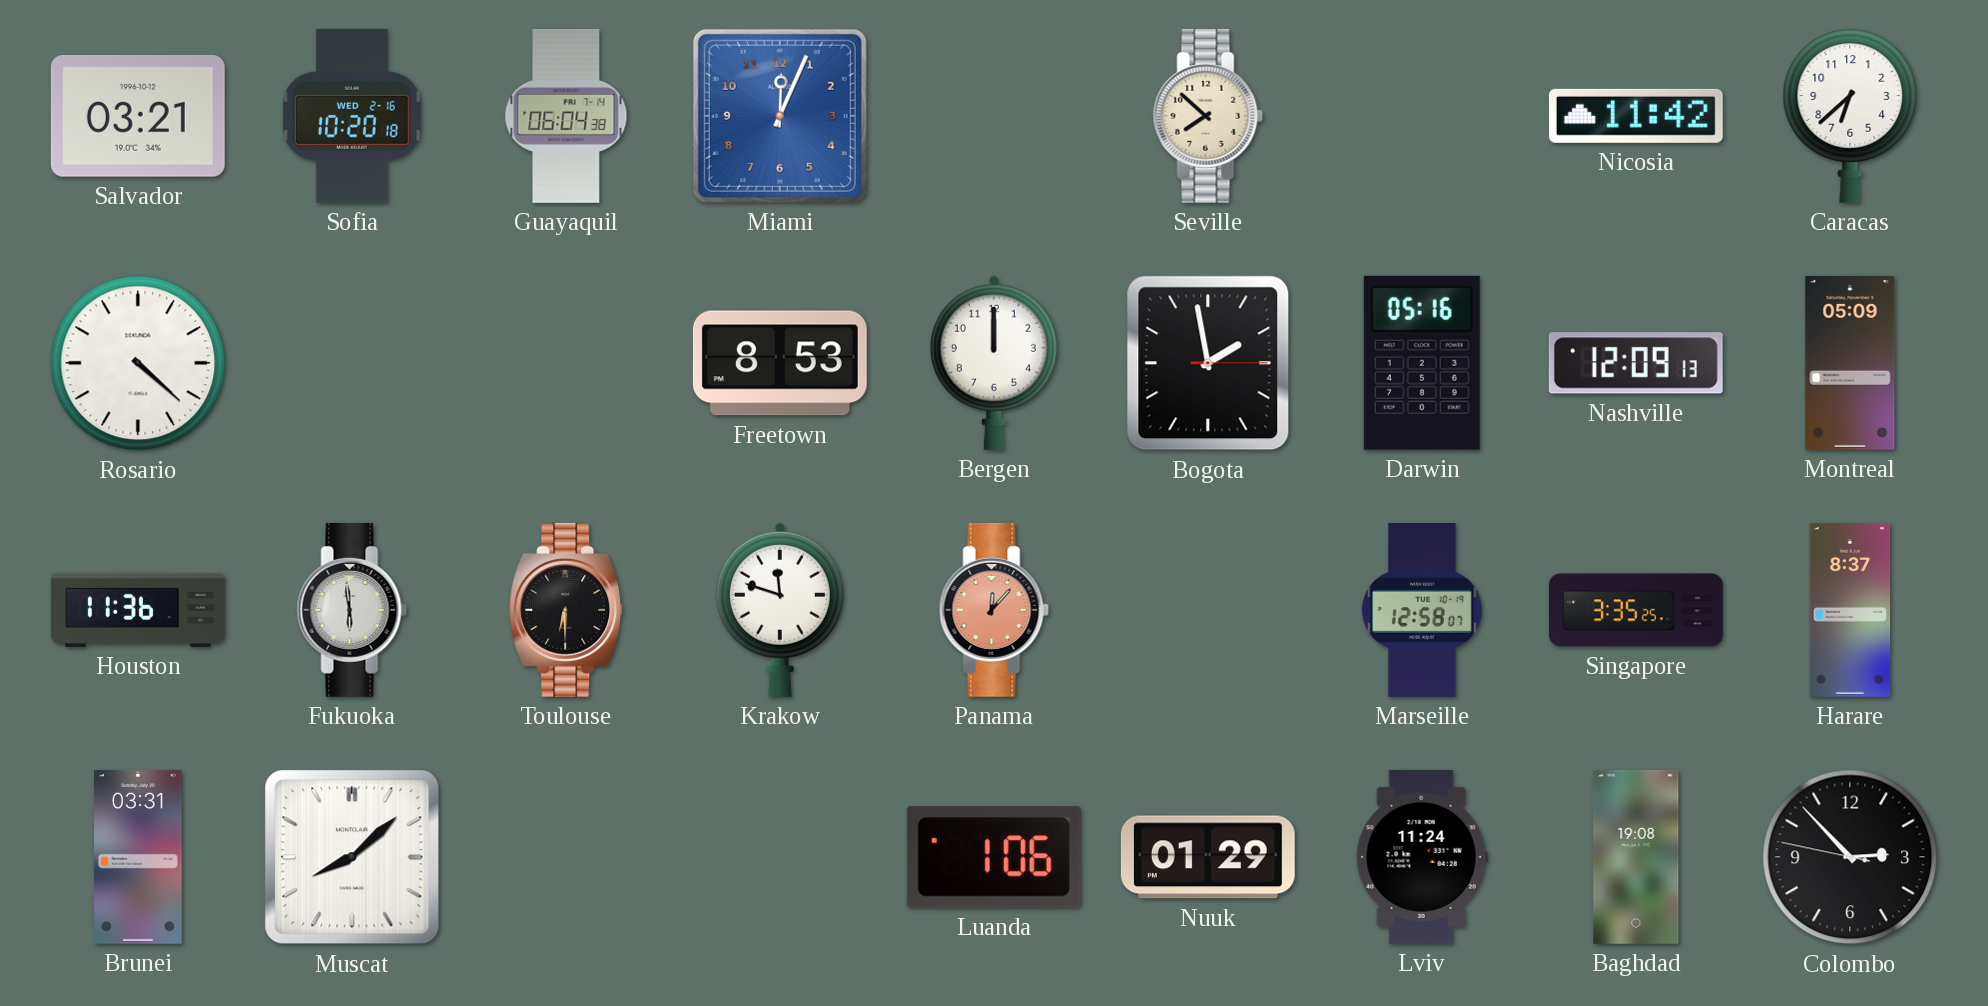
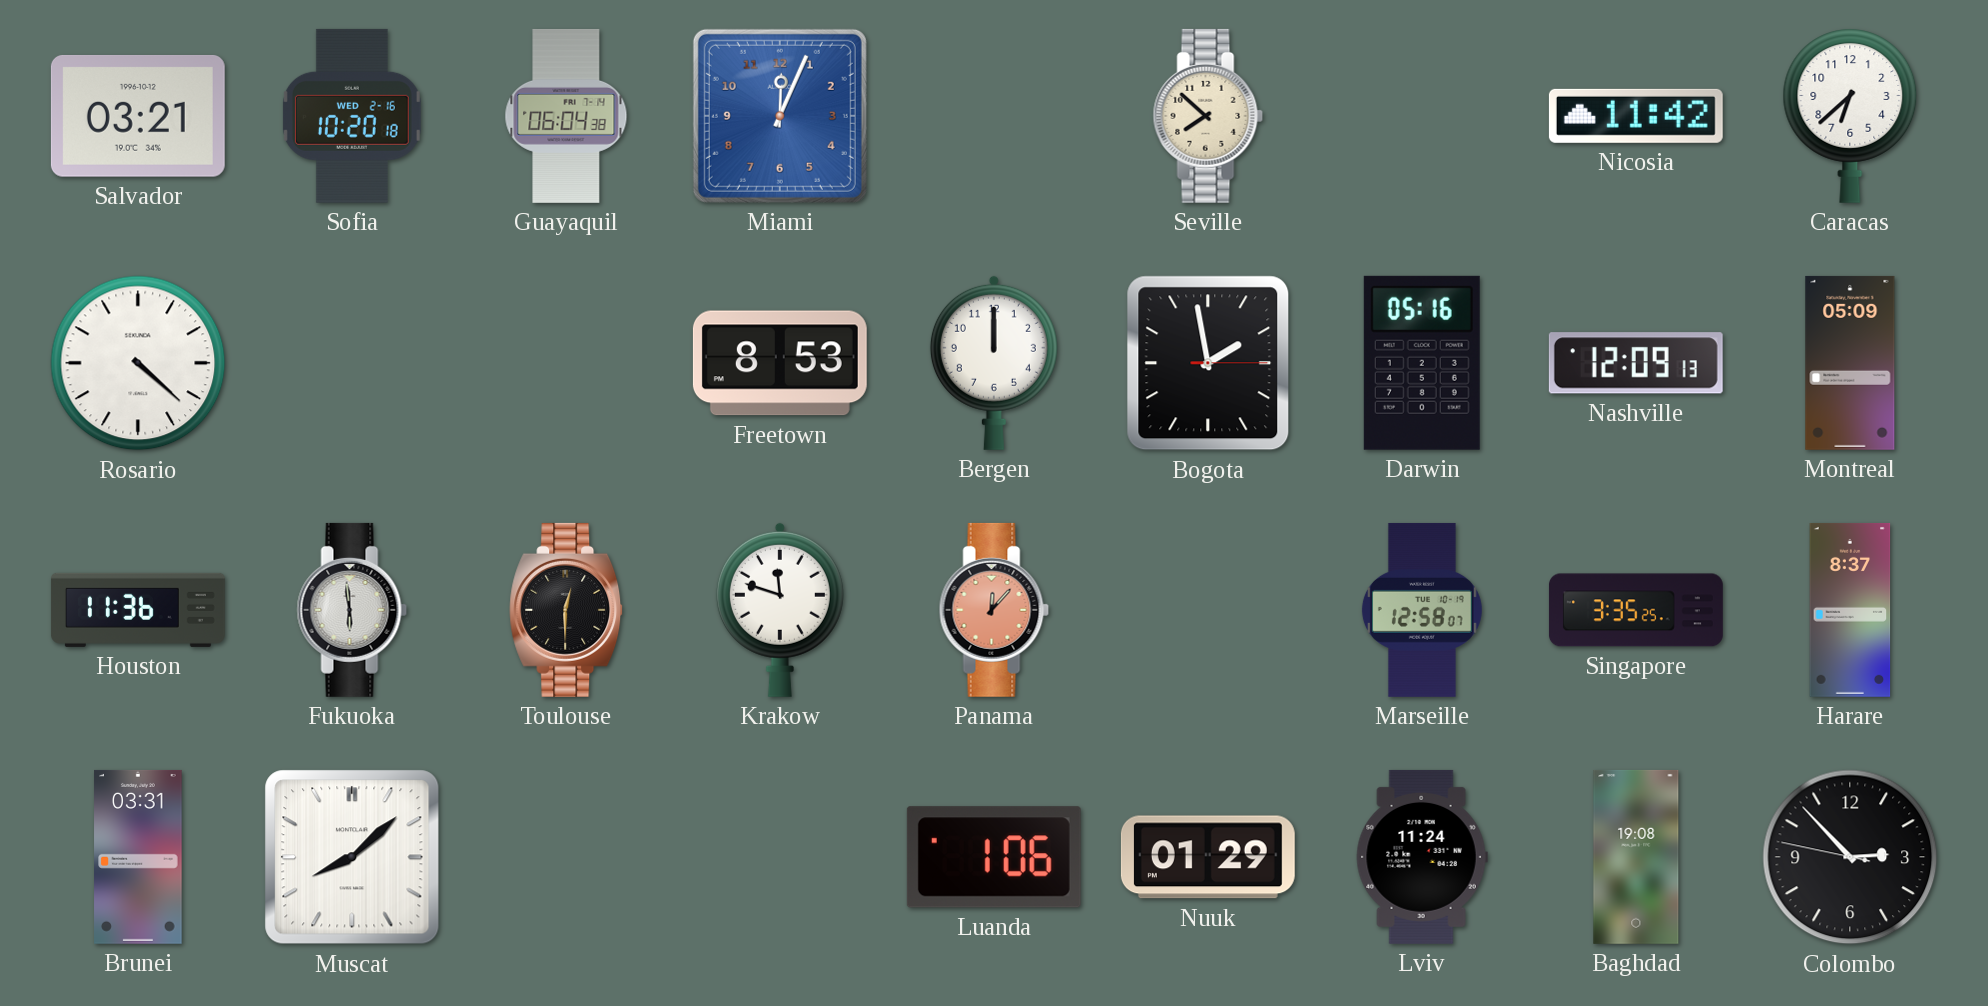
Toulouse: 6:30 -> 12:30 (567, 610)
